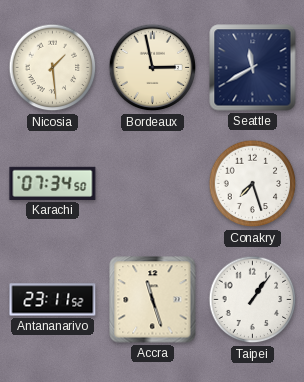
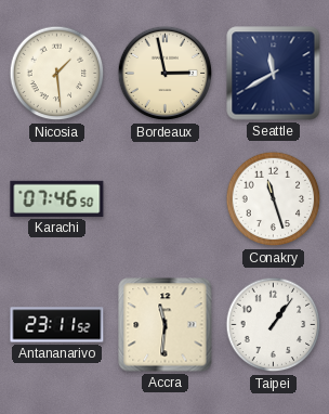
Karachi: 07:34 -> 07:46 (57, 198)
Conakry: 7:27 -> 11:27 (274, 199)
Accra: 11:27 -> 11:31 (166, 325)
